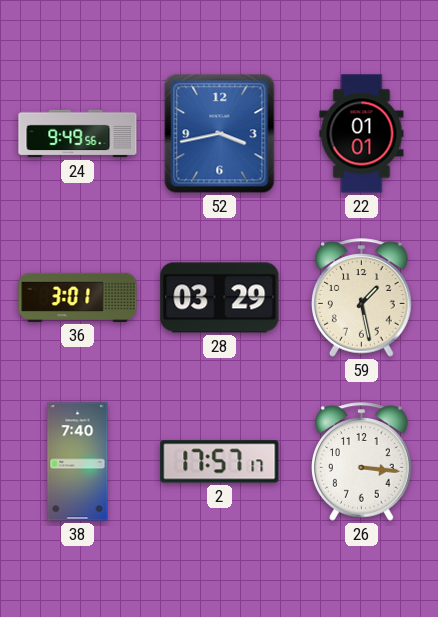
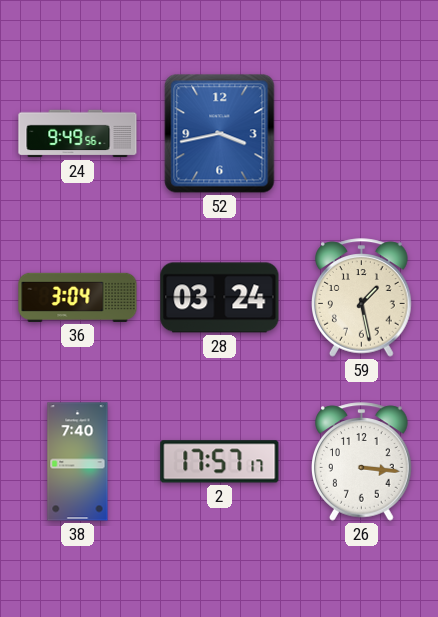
22: 01:01 -> none (362, 134)
36: 3:01 -> 3:04 (78, 297)
28: 03:29 -> 03:24 (220, 298)
